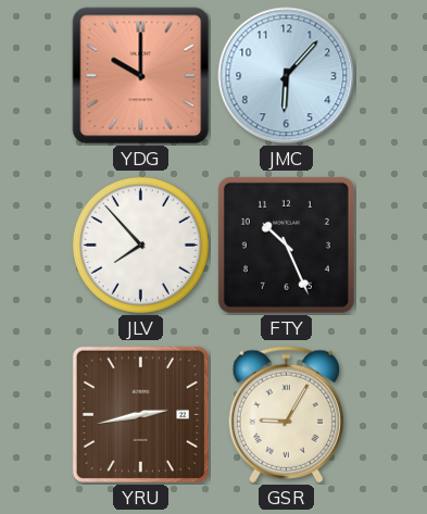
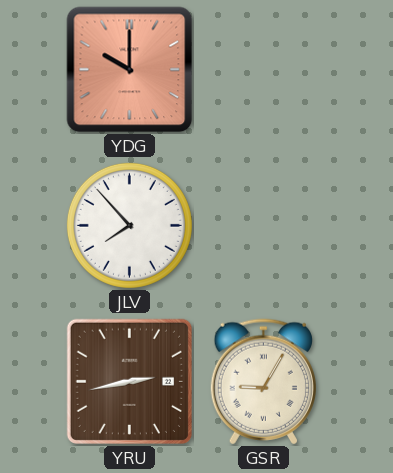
JMC: 6:07 -> none (287, 76)
FTY: 10:26 -> none (286, 245)
